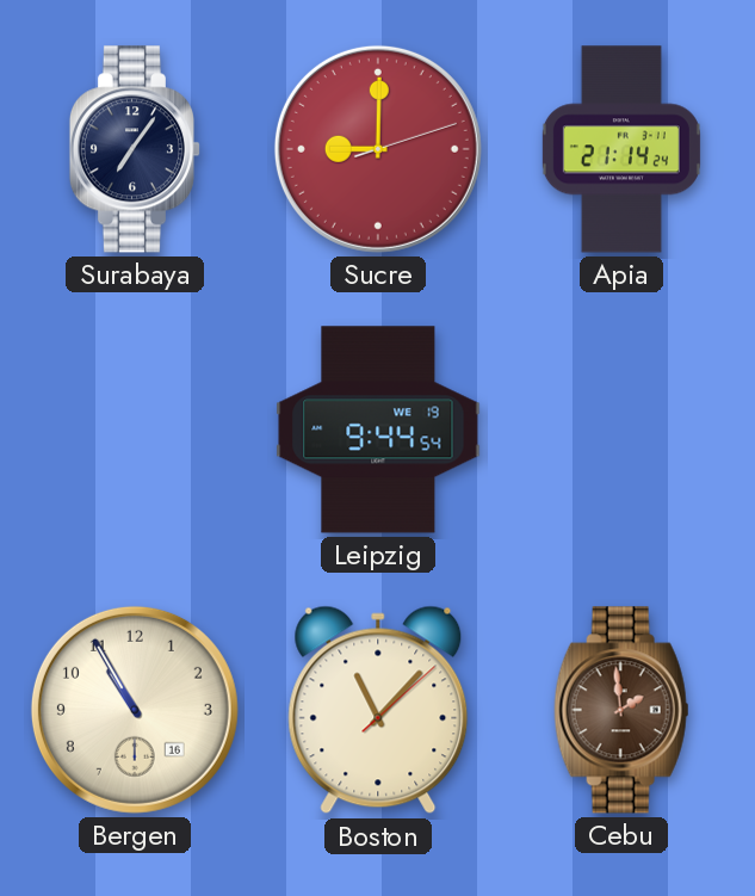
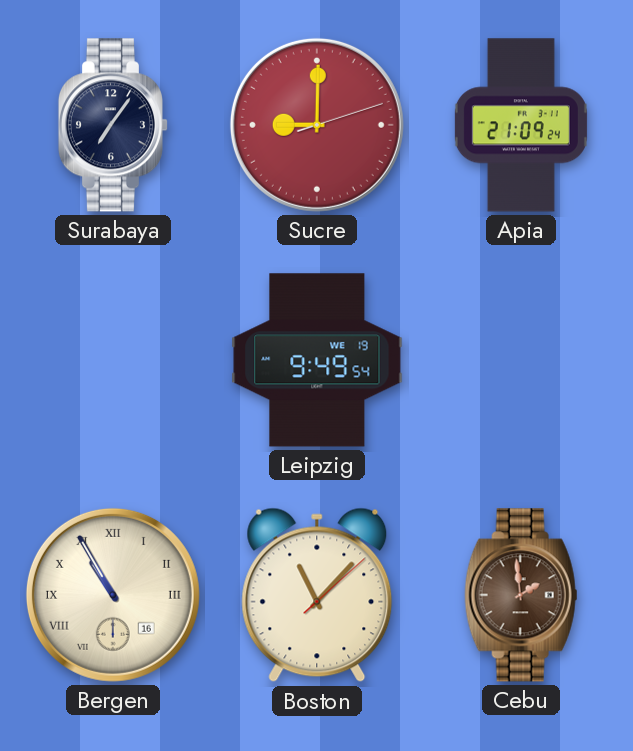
Apia: 21:14 -> 21:09 (521, 125)
Leipzig: 9:44 -> 9:49 (317, 360)
Bergen numerals: Arabic -> Roman (113, 595)
